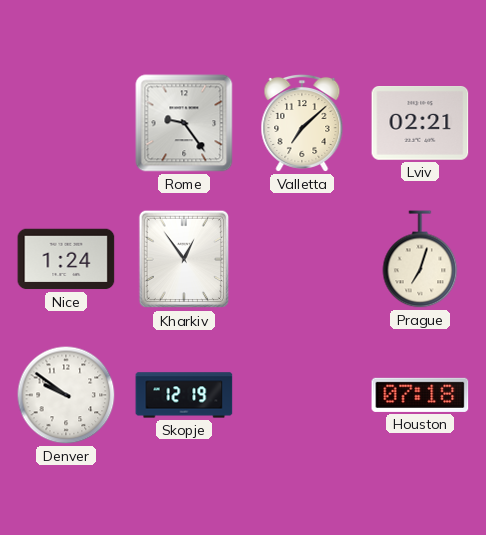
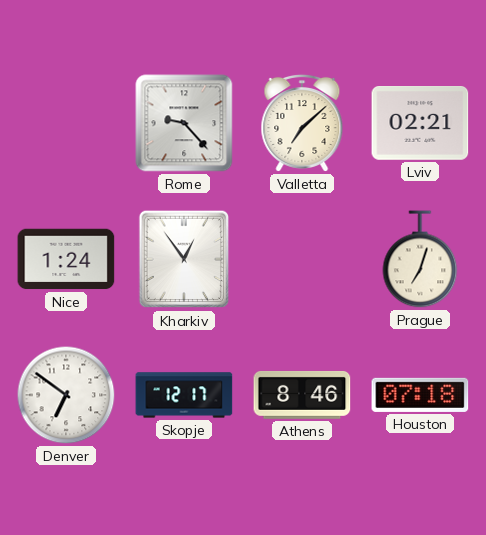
Rome: 9:24 -> 9:23 (184, 123)
Denver: 9:51 -> 6:51 (66, 395)
Skopje: 12:19 -> 12:17 (184, 395)
Athens: none -> 8:46 (302, 395)
